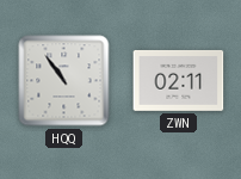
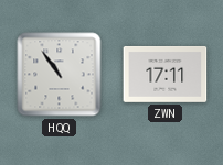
ZWN: 02:11 -> 17:11 (166, 74)
